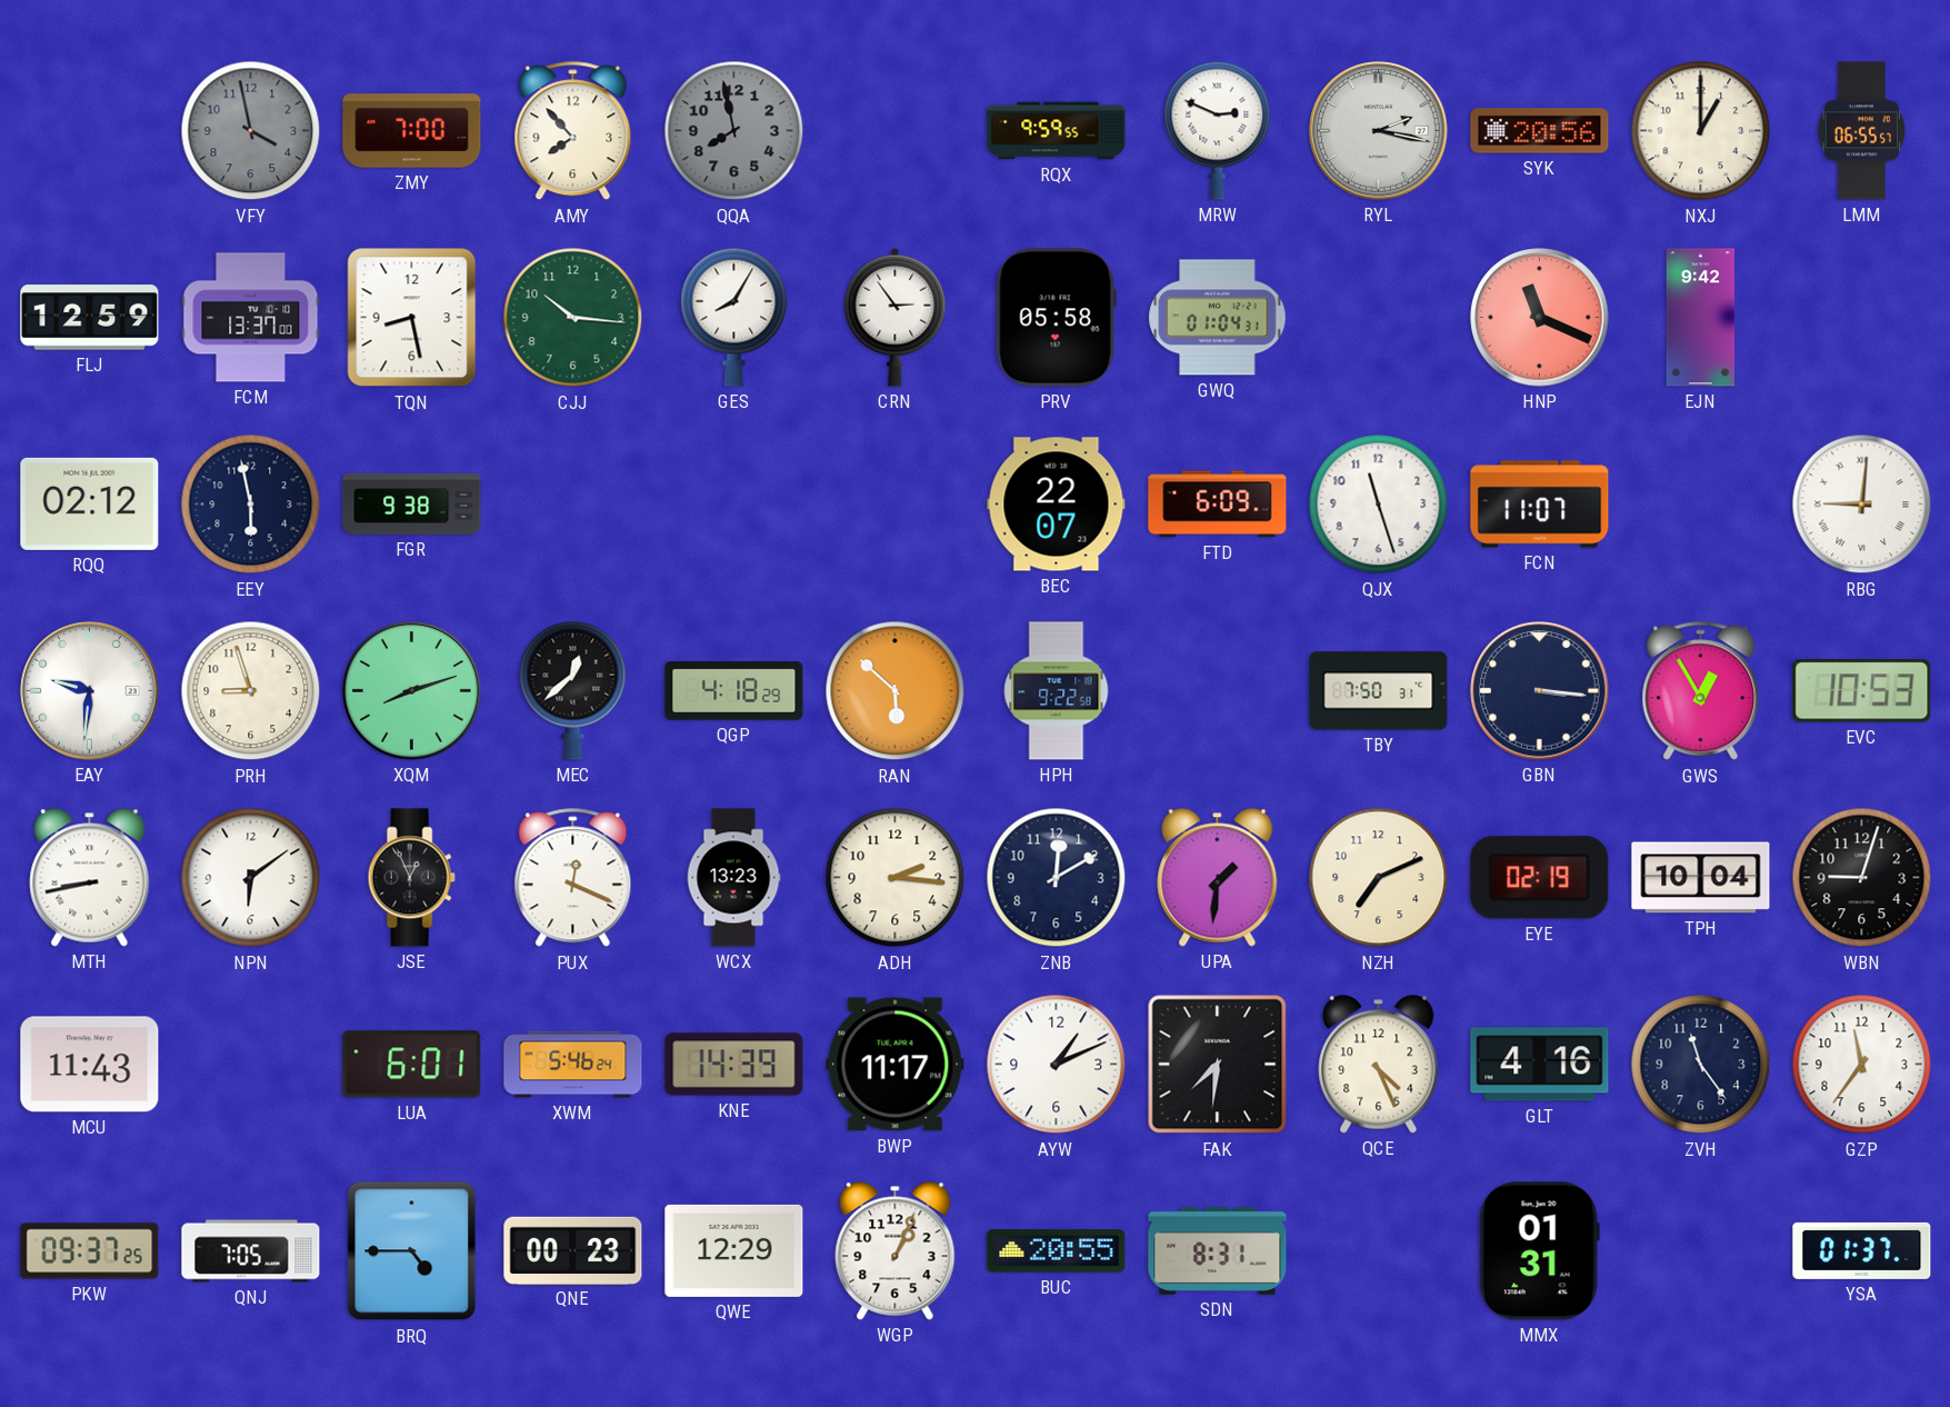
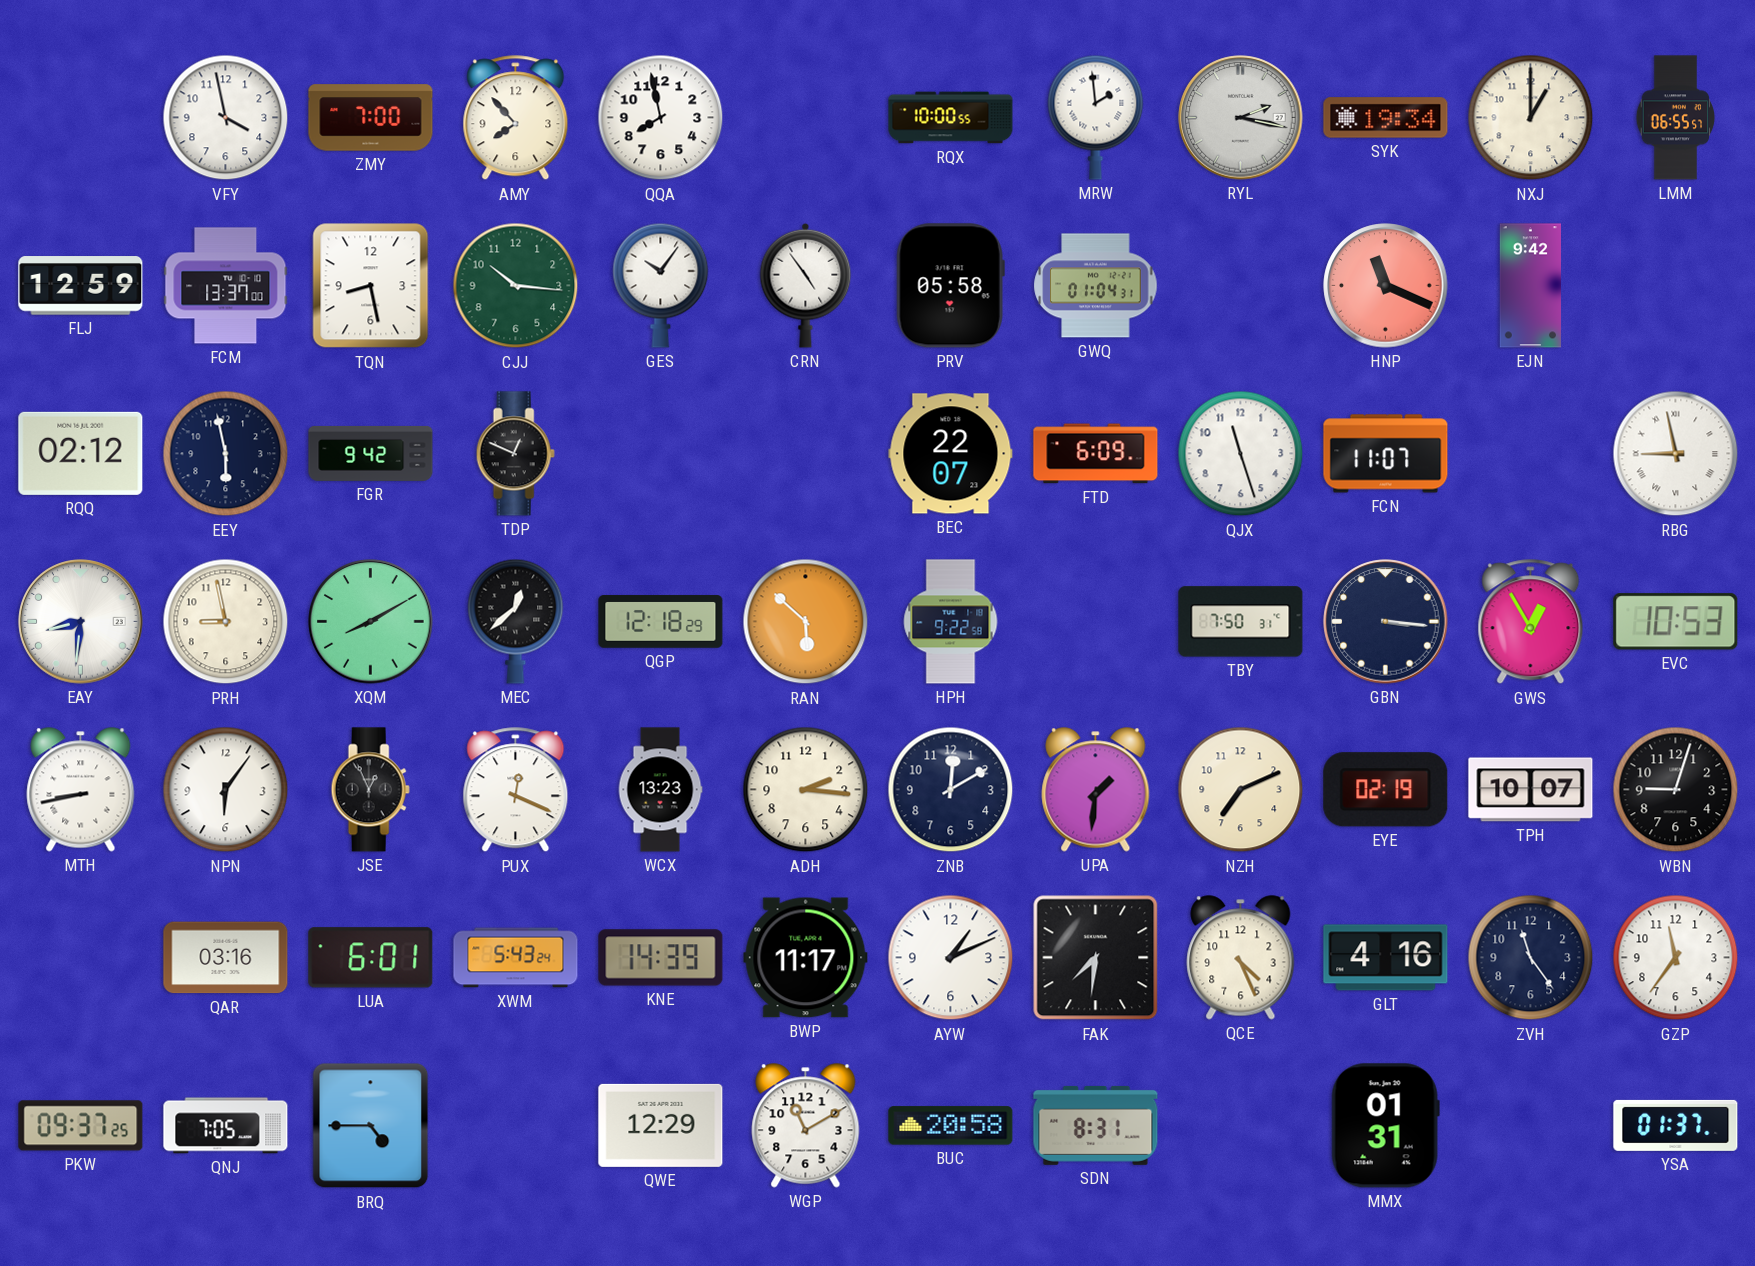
VFY dial: grey -> white (226, 118)
QQA dial: grey -> white (661, 118)
RQX: 9:59 -> 10:00 (951, 118)
MRW: 2:49 -> 1:59 (1096, 117)
SYK: 20:56 -> 19:34 (1386, 118)
GES: 8:05 -> 10:06 (661, 285)
CRN: 2:54 -> 4:54 (806, 285)
FGR: 9:38 -> 9:42 (371, 453)
TDP: none -> 12:49 (515, 454)
RBG: 9:01 -> 8:58 (1676, 454)
EAY: 9:31 -> 8:31 (81, 622)
PRH: 8:57 -> 8:58 (226, 622)
XQM: 8:12 -> 8:10 (371, 622)
QGP: 4:18 -> 12:18 (661, 622)
NPN: 6:09 -> 6:06 (226, 790)
TPH: 10:04 -> 10:07 (1531, 790)
MCU: 11:43 -> none (90, 1065)
QAR: none -> 03:16 (226, 958)
XWM: 5:46 -> 5:43 (516, 958)
QNE: 00:23 -> none (573, 1250)
WGP: 1:04 -> 11:10 (806, 1126)
BUC: 20:55 -> 20:58 (951, 1126)
